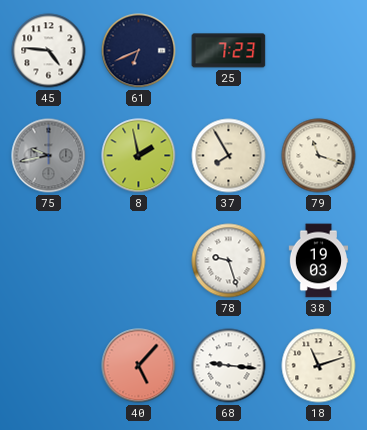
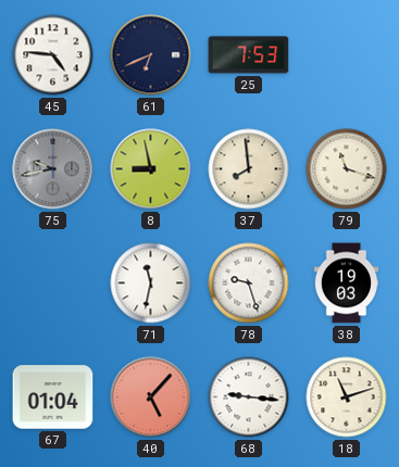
25: 7:23 -> 7:53 (249, 55)
8: 1:58 -> 8:58 (151, 169)
37: 7:55 -> 7:59 (249, 169)
71: none -> 11:32 (151, 283)
67: none -> 01:04 (53, 397)
